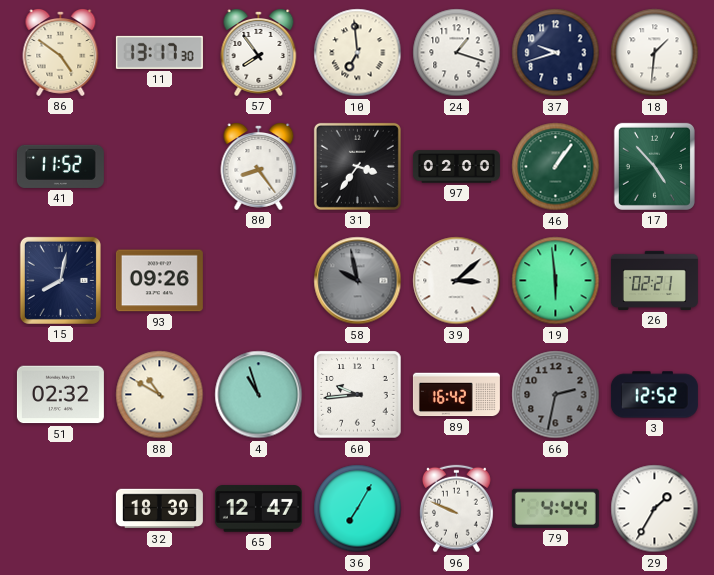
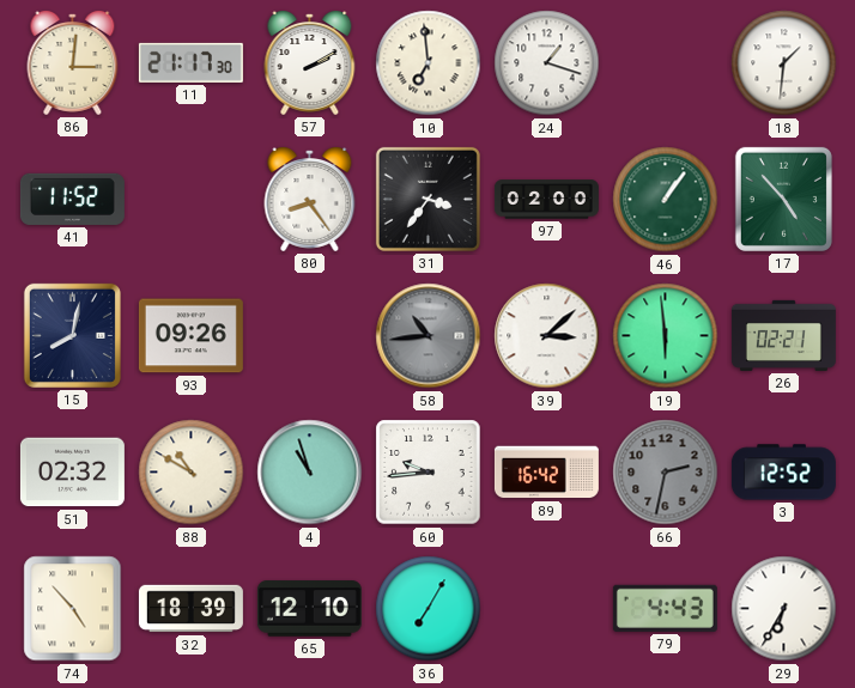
86: 4:51 -> 3:01 (73, 63)
11: 13:17 -> 21:17 (190, 62)
57: 7:54 -> 2:10 (310, 63)
37: 9:42 -> none (556, 53)
58: 9:58 -> 10:44 (429, 336)
74: none -> 4:53 (73, 609)
65: 12:47 -> 12:10 (309, 609)
96: 9:49 -> none (457, 509)
79: 4:44 -> 4:43 (665, 608)
29: 1:35 -> 6:35 (784, 609)
